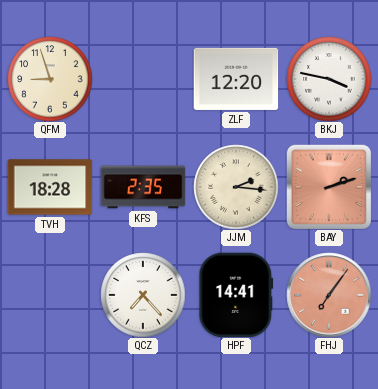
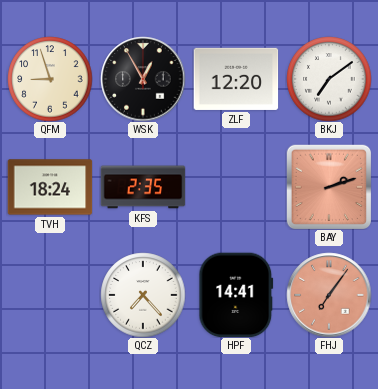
WSK: none -> 12:55 (143, 79)
BKJ: 3:47 -> 7:09 (329, 79)
TVH: 18:28 -> 18:24 (50, 187)
JJM: 2:16 -> none (236, 187)
